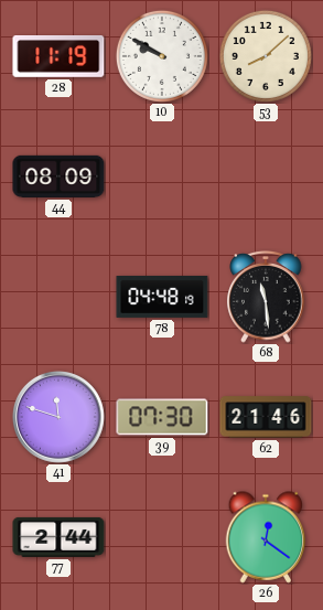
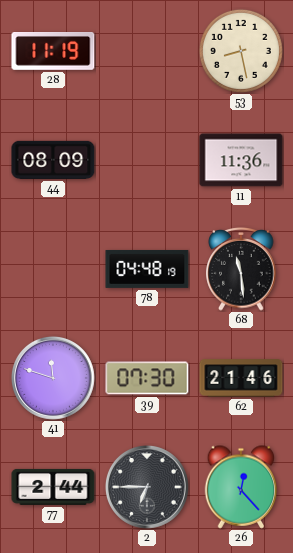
10: 9:50 -> none (162, 56)
53: 8:08 -> 8:28 (241, 51)
11: none -> 11:36 (241, 160)
2: none -> 6:45 (147, 487)
26: 12:21 -> 12:23 (241, 487)
